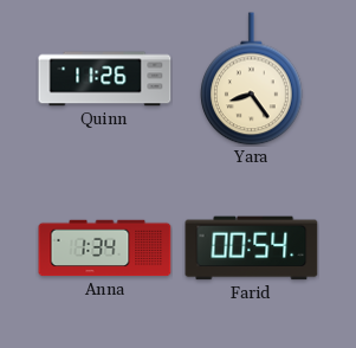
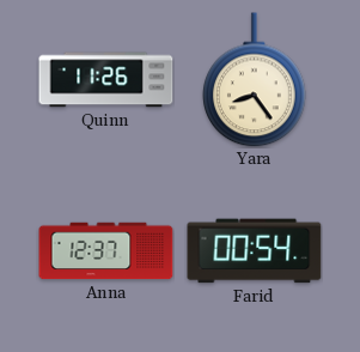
Anna: 1:34 -> 12:37 (106, 251)
